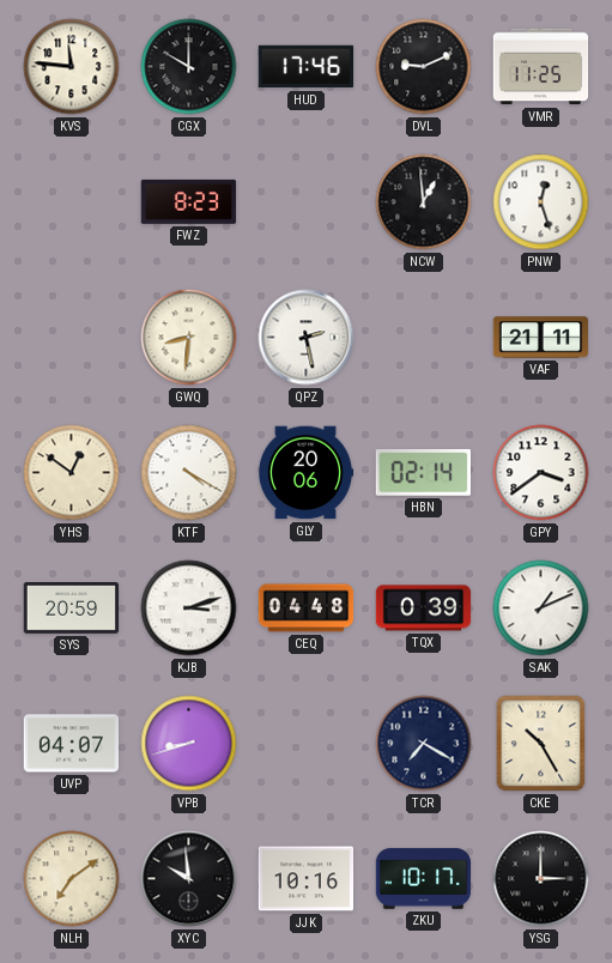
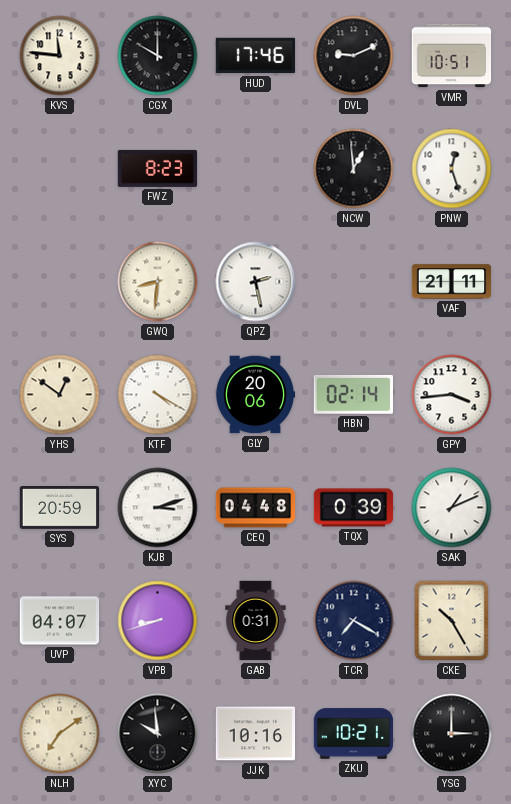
VMR: 11:25 -> 10:51 (452, 56)
GPY: 3:39 -> 3:44 (452, 395)
GAB: none -> 0:31 (256, 621)
ZKU: 10:17 -> 10:21 (354, 734)
